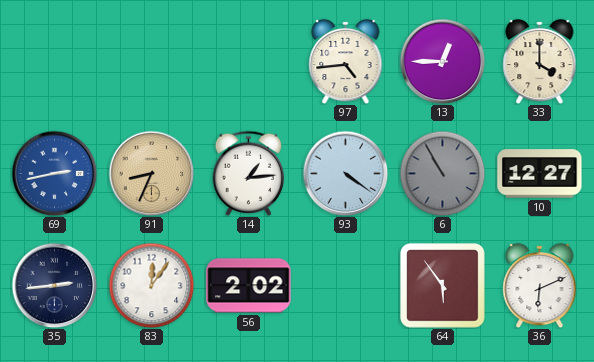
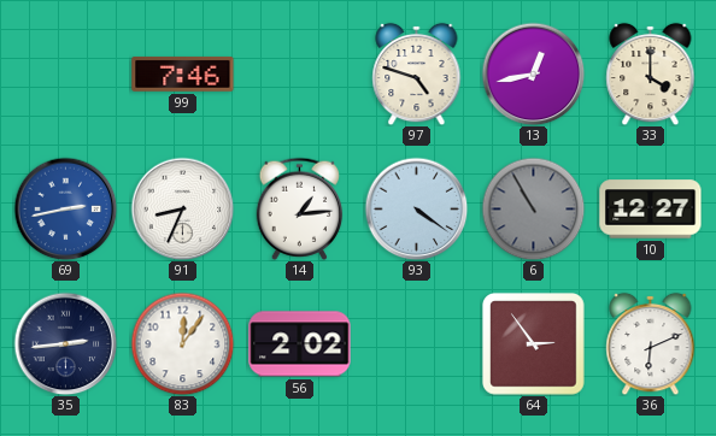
99: none -> 7:46 (183, 73)
97: 4:44 -> 4:48 (417, 73)
13: 12:45 -> 12:43 (533, 73)
91 dial: champagne -> white (182, 208)
64: 5:54 -> 2:54 (534, 344)
